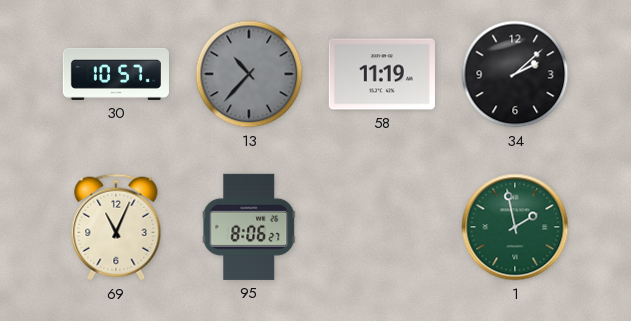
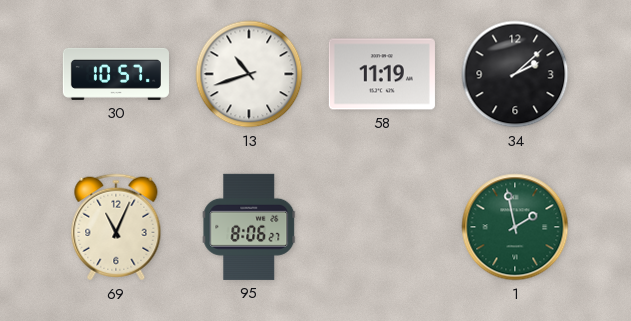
13: 10:37 -> 10:42 (249, 74)
13 dial: grey -> white (249, 74)
